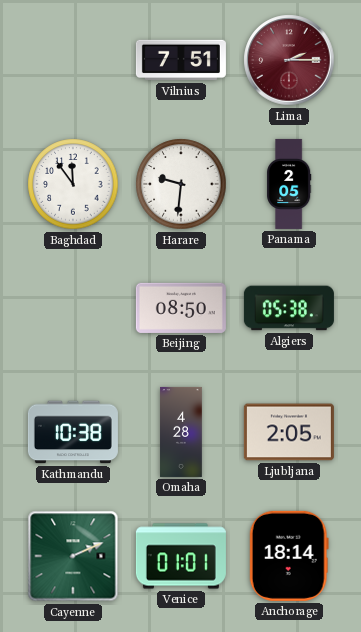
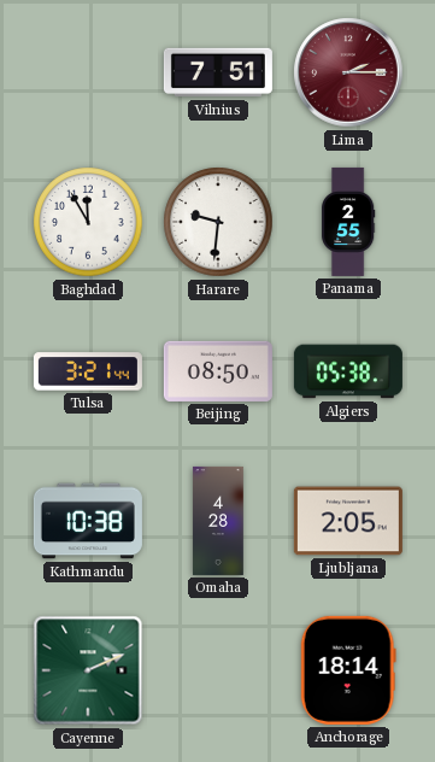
Baghdad: 11:54 -> 11:55 (88, 222)
Panama: 2:05 -> 2:55 (349, 222)
Tulsa: none -> 3:21 (88, 371)
Venice: 01:01 -> none (181, 556)
